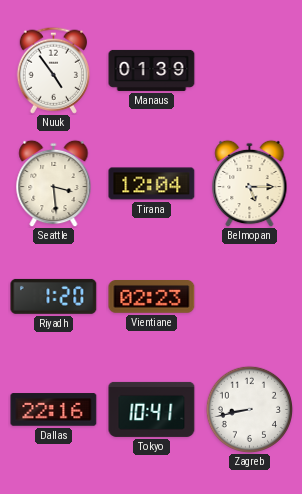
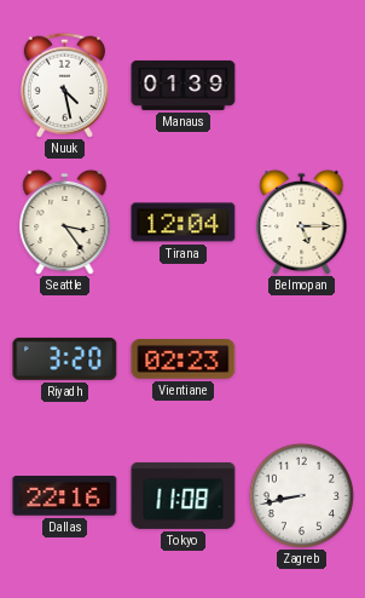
Nuuk: 4:54 -> 4:28 (64, 85)
Seattle: 3:29 -> 3:24 (65, 222)
Riyadh: 1:20 -> 3:20 (65, 358)
Tokyo: 10:41 -> 11:08 (184, 495)
